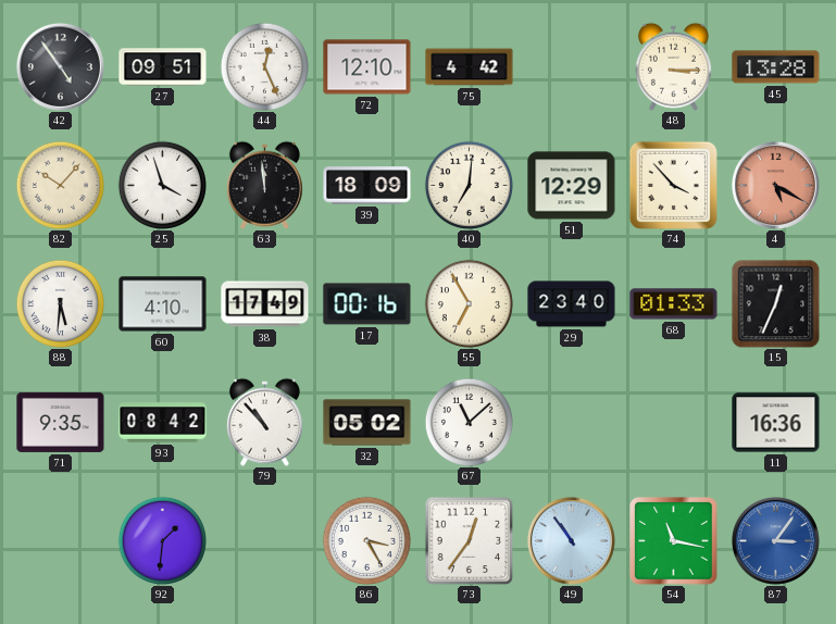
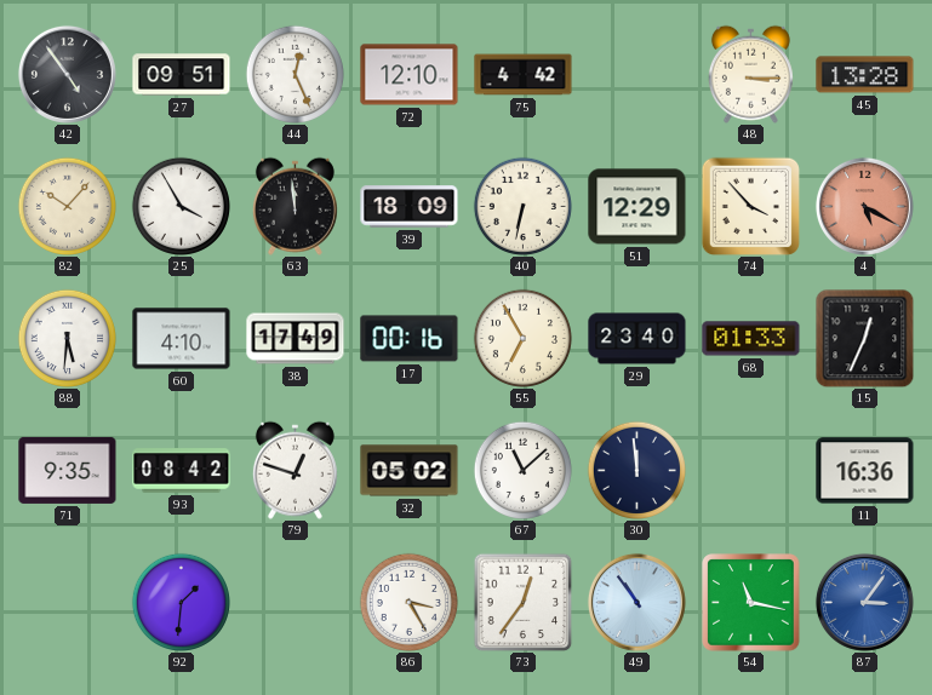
25: 3:57 -> 3:55 (181, 206)
40: 7:01 -> 6:32 (522, 206)
79: 10:53 -> 12:48 (295, 470)
30: none -> 11:59 (636, 470)
